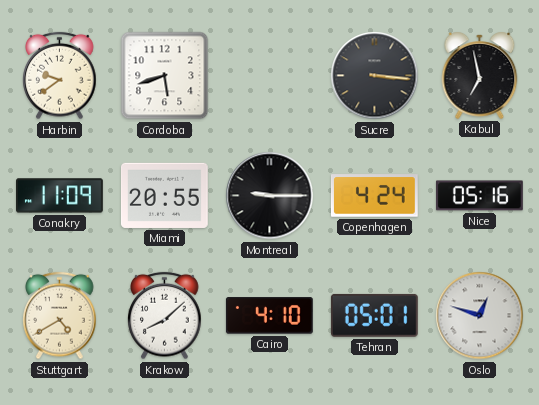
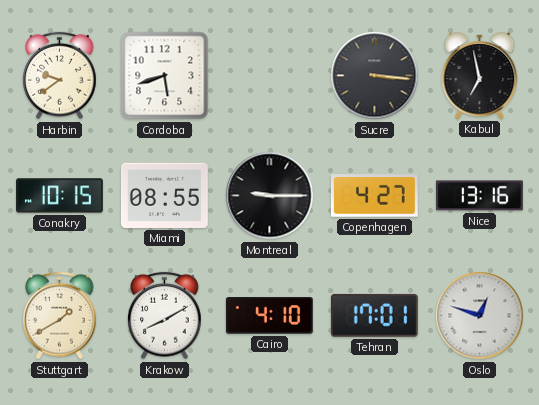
Conakry: 11:09 -> 10:15 (60, 196)
Miami: 20:55 -> 08:55 (164, 195)
Copenhagen: 4:24 -> 4:27 (374, 196)
Nice: 05:16 -> 13:16 (479, 196)
Stuttgart: 4:40 -> 1:40 (60, 316)
Krakow: 8:08 -> 8:10 (165, 316)
Tehran: 05:01 -> 17:01 (374, 315)
